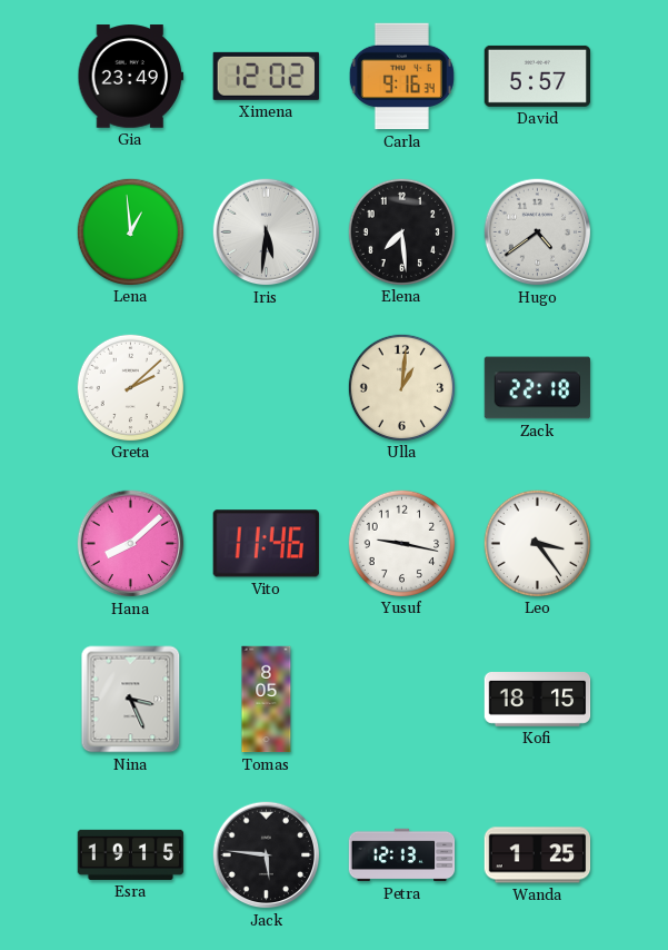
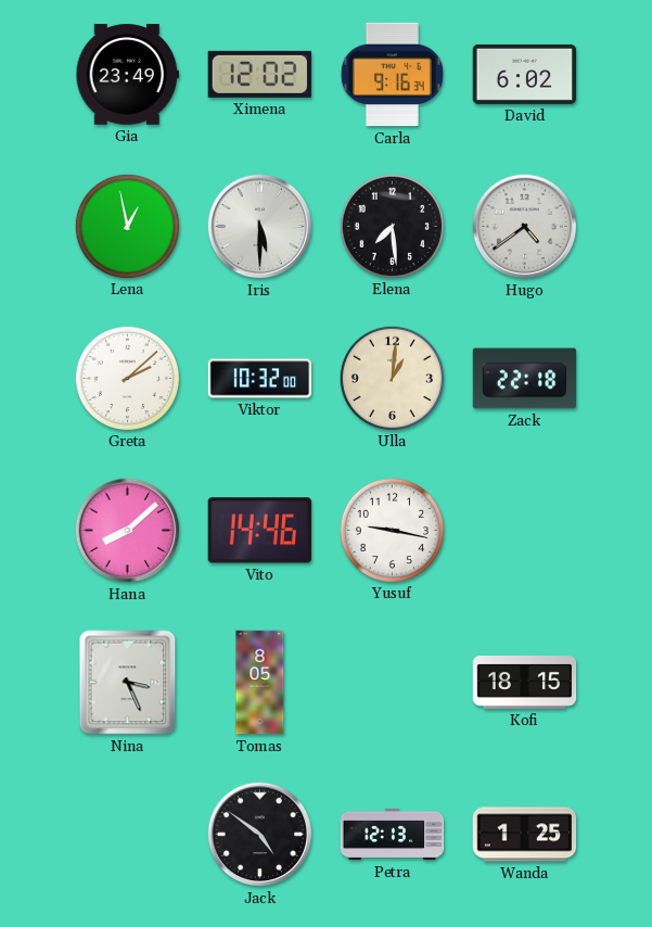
David: 5:57 -> 6:02 (525, 74)
Lena: 12:59 -> 12:58 (127, 226)
Iris: 5:31 -> 5:30 (260, 227)
Viktor: none -> 10:32 (260, 379)
Vito: 11:46 -> 14:46 (259, 531)
Leo: 3:24 -> none (537, 543)
Esra: 19:15 -> none (131, 854)
Jack: 5:46 -> 4:51 (260, 835)
